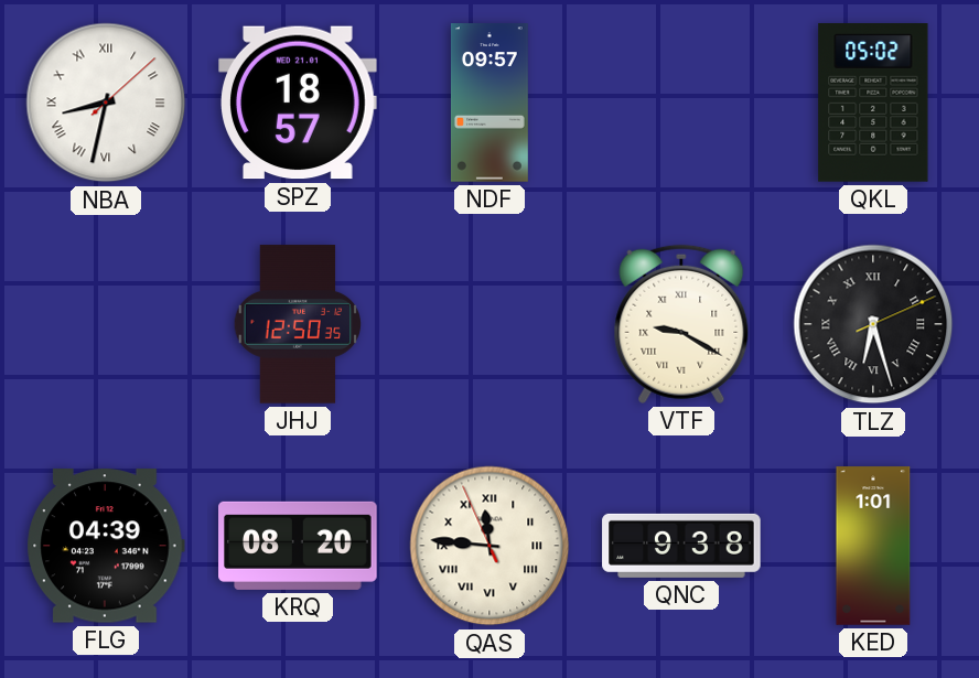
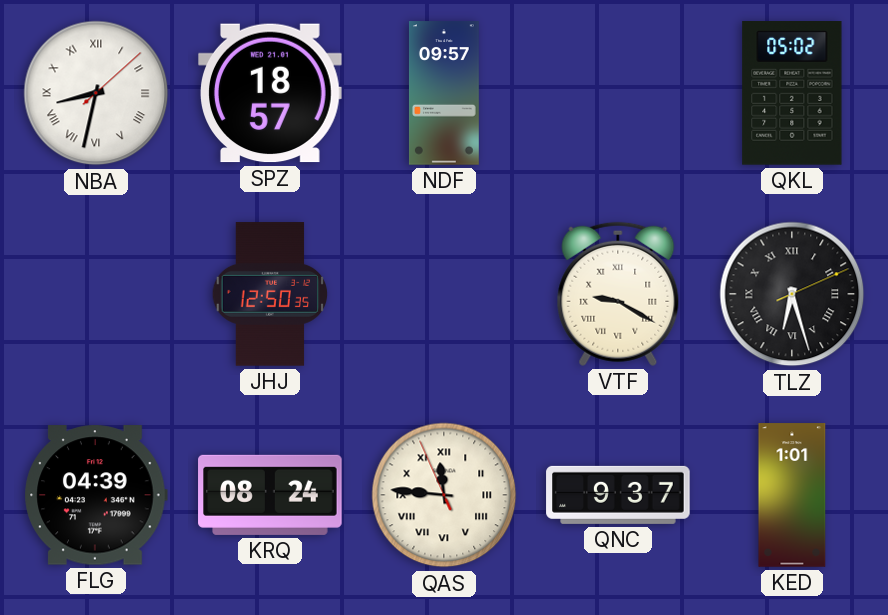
KRQ: 08:20 -> 08:24 (270, 495)
QNC: 9:38 -> 9:37 (618, 495)
